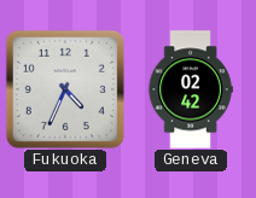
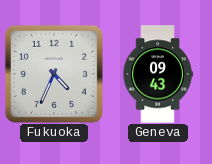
Geneva: 02:42 -> 09:43 (158, 74)
